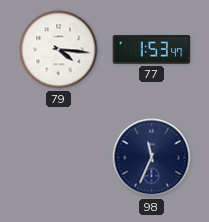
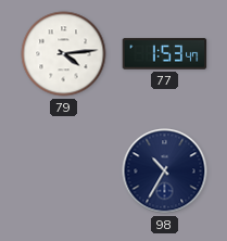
79: 4:16 -> 4:14 (64, 54)
98: 11:34 -> 10:35 (165, 172)
